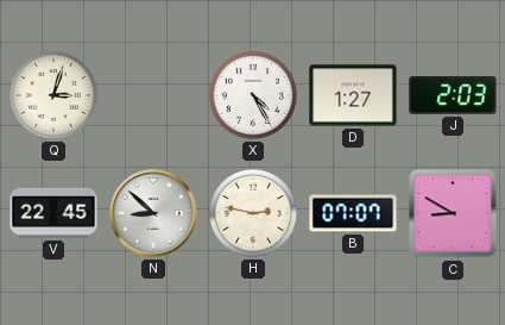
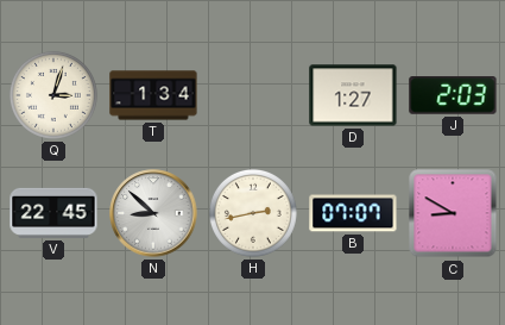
T: none -> 1:34 (153, 95)
X: 4:25 -> none (253, 95)
H: 2:47 -> 2:43 (253, 213)
